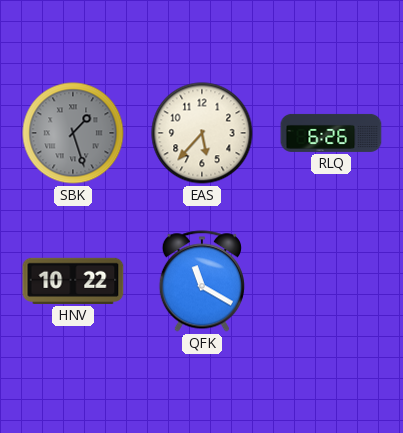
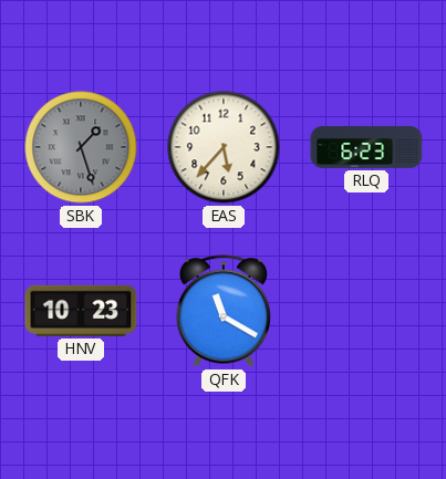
RLQ: 6:26 -> 6:23 (366, 147)
HNV: 10:22 -> 10:23 (81, 311)
